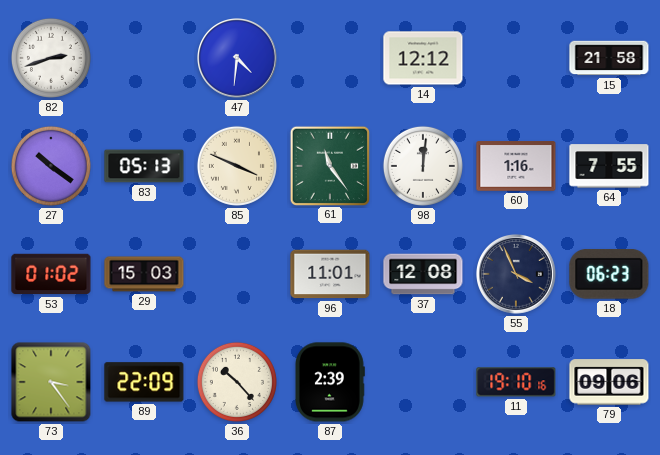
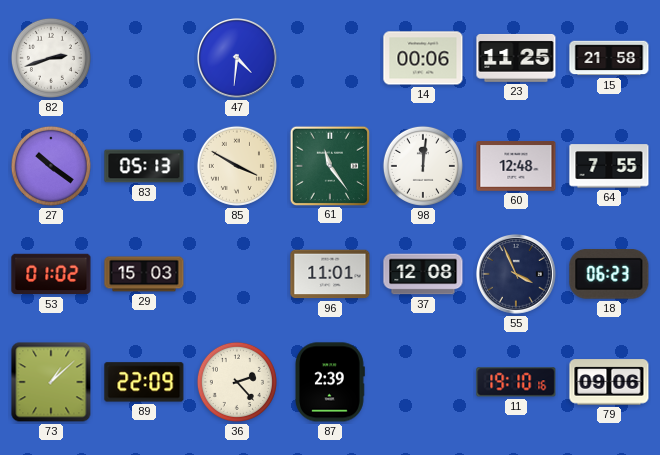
14: 12:12 -> 00:06 (423, 58)
23: none -> 11:25 (516, 58)
85: 3:49 -> 3:50 (237, 166)
60: 1:16 -> 12:48 (516, 166)
73: 3:24 -> 1:08 (51, 382)
36: 10:23 -> 2:23 (237, 382)
